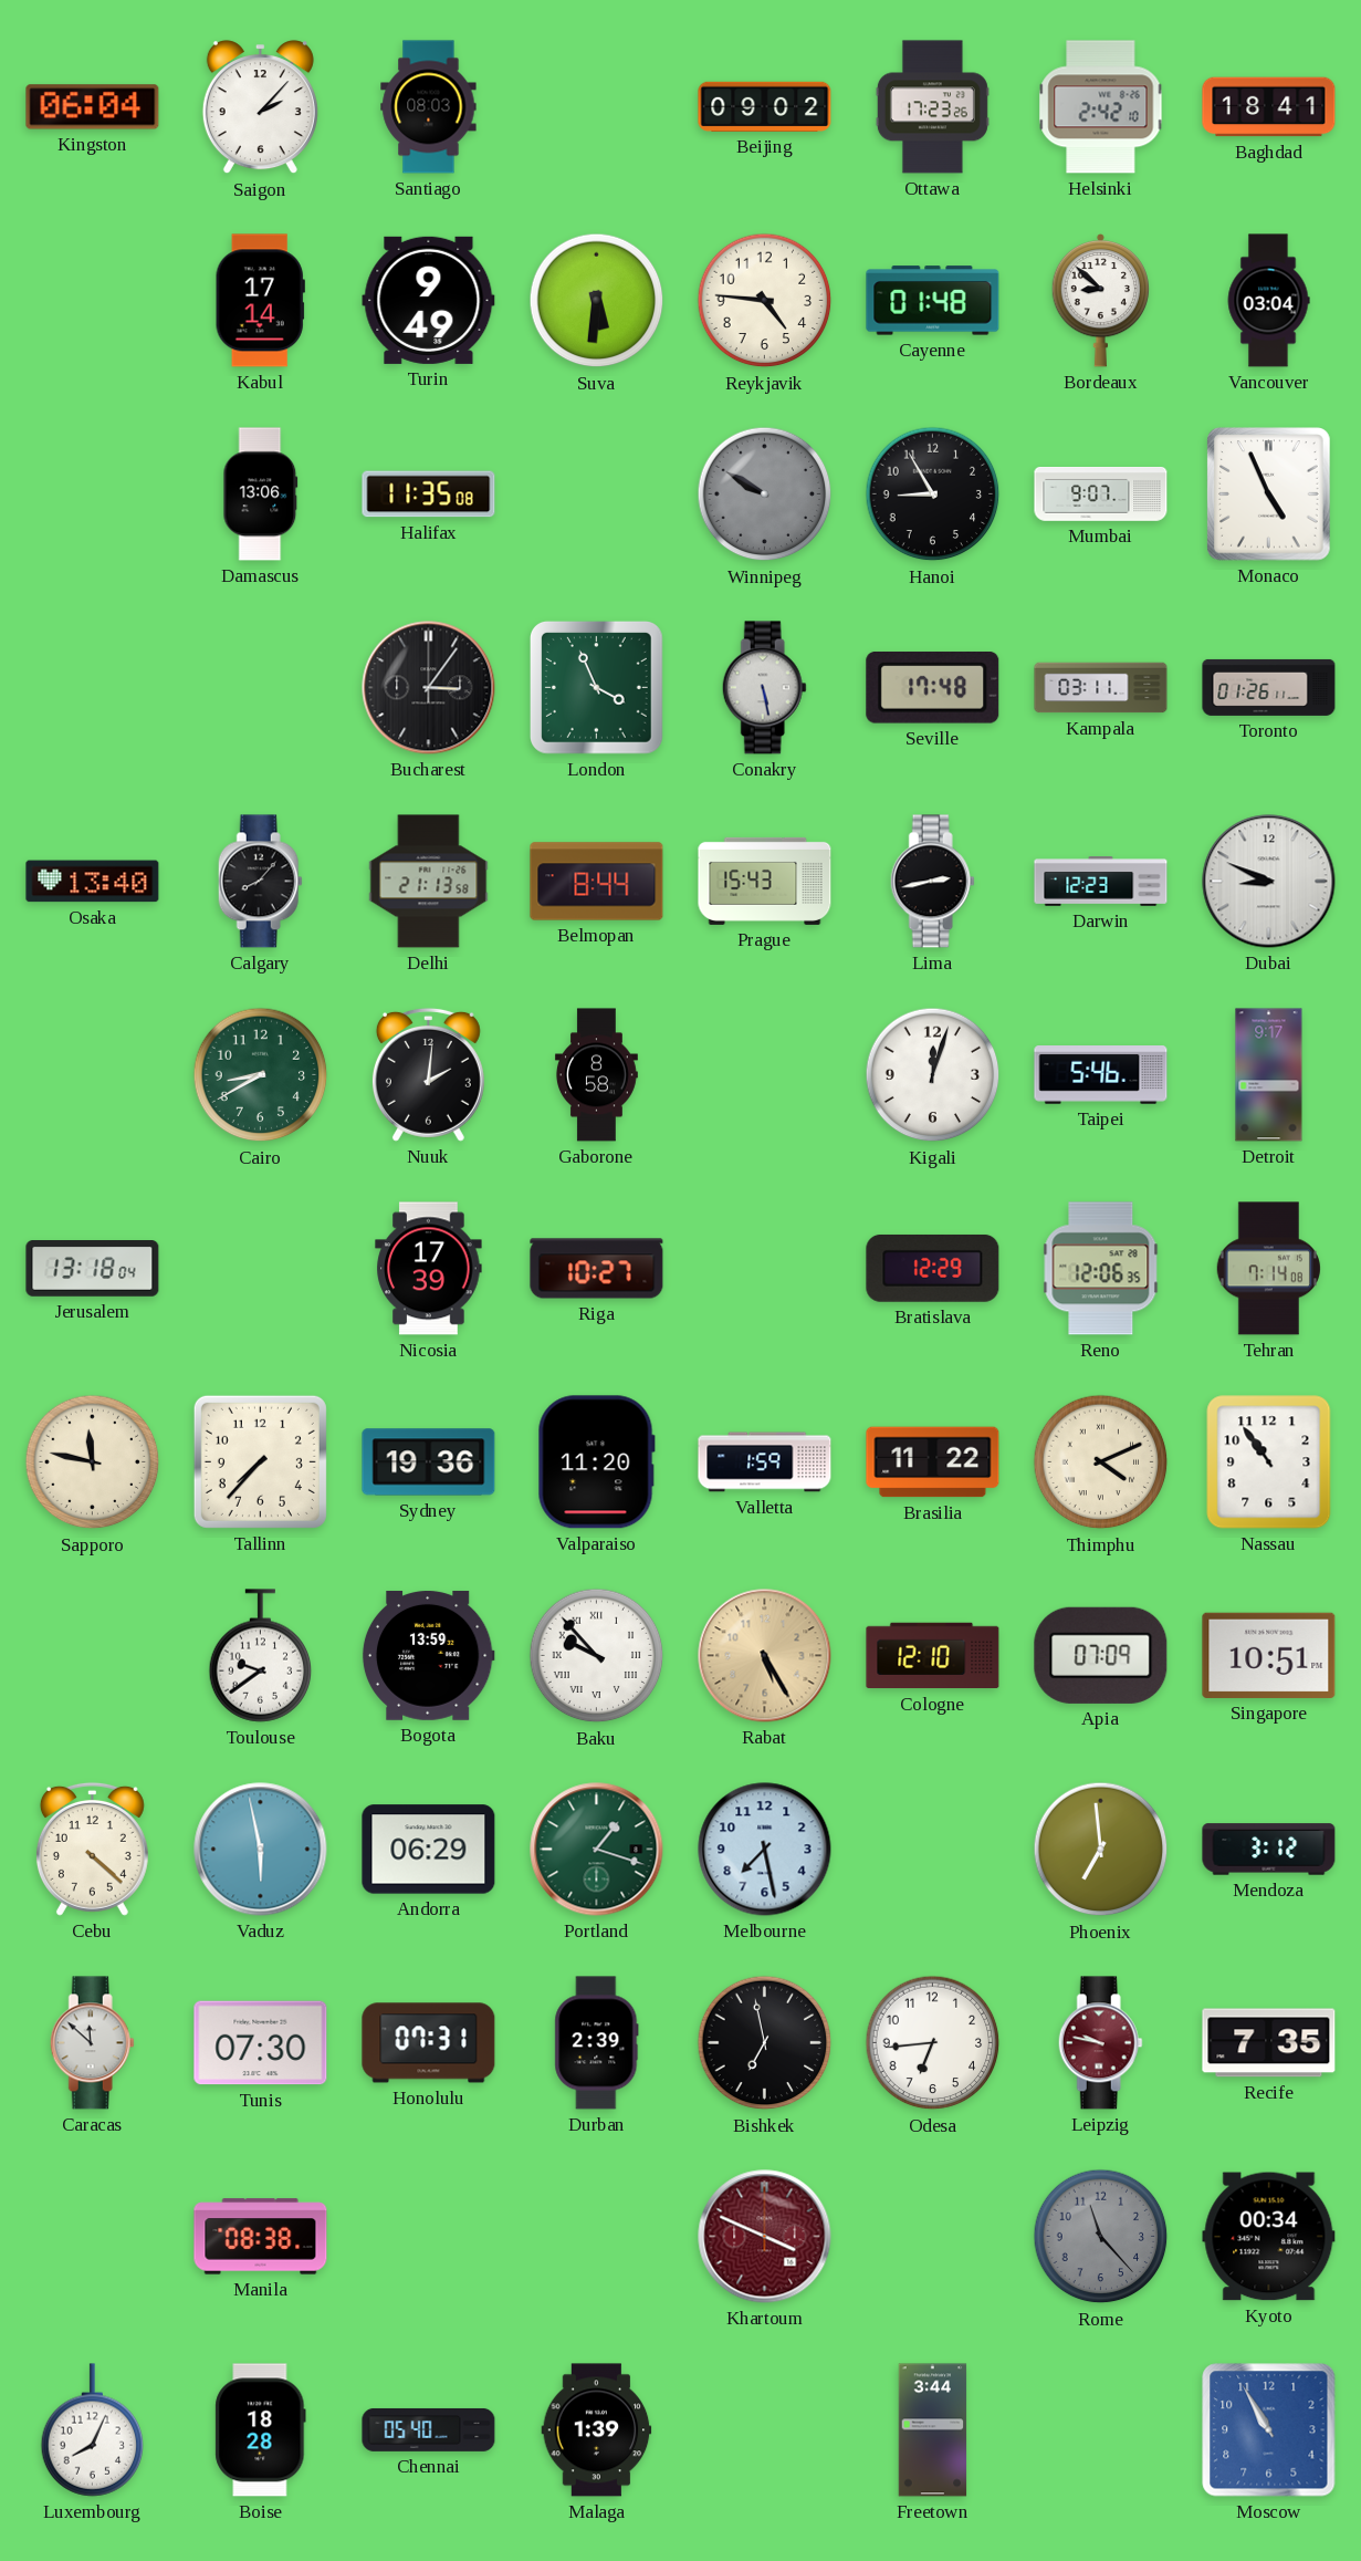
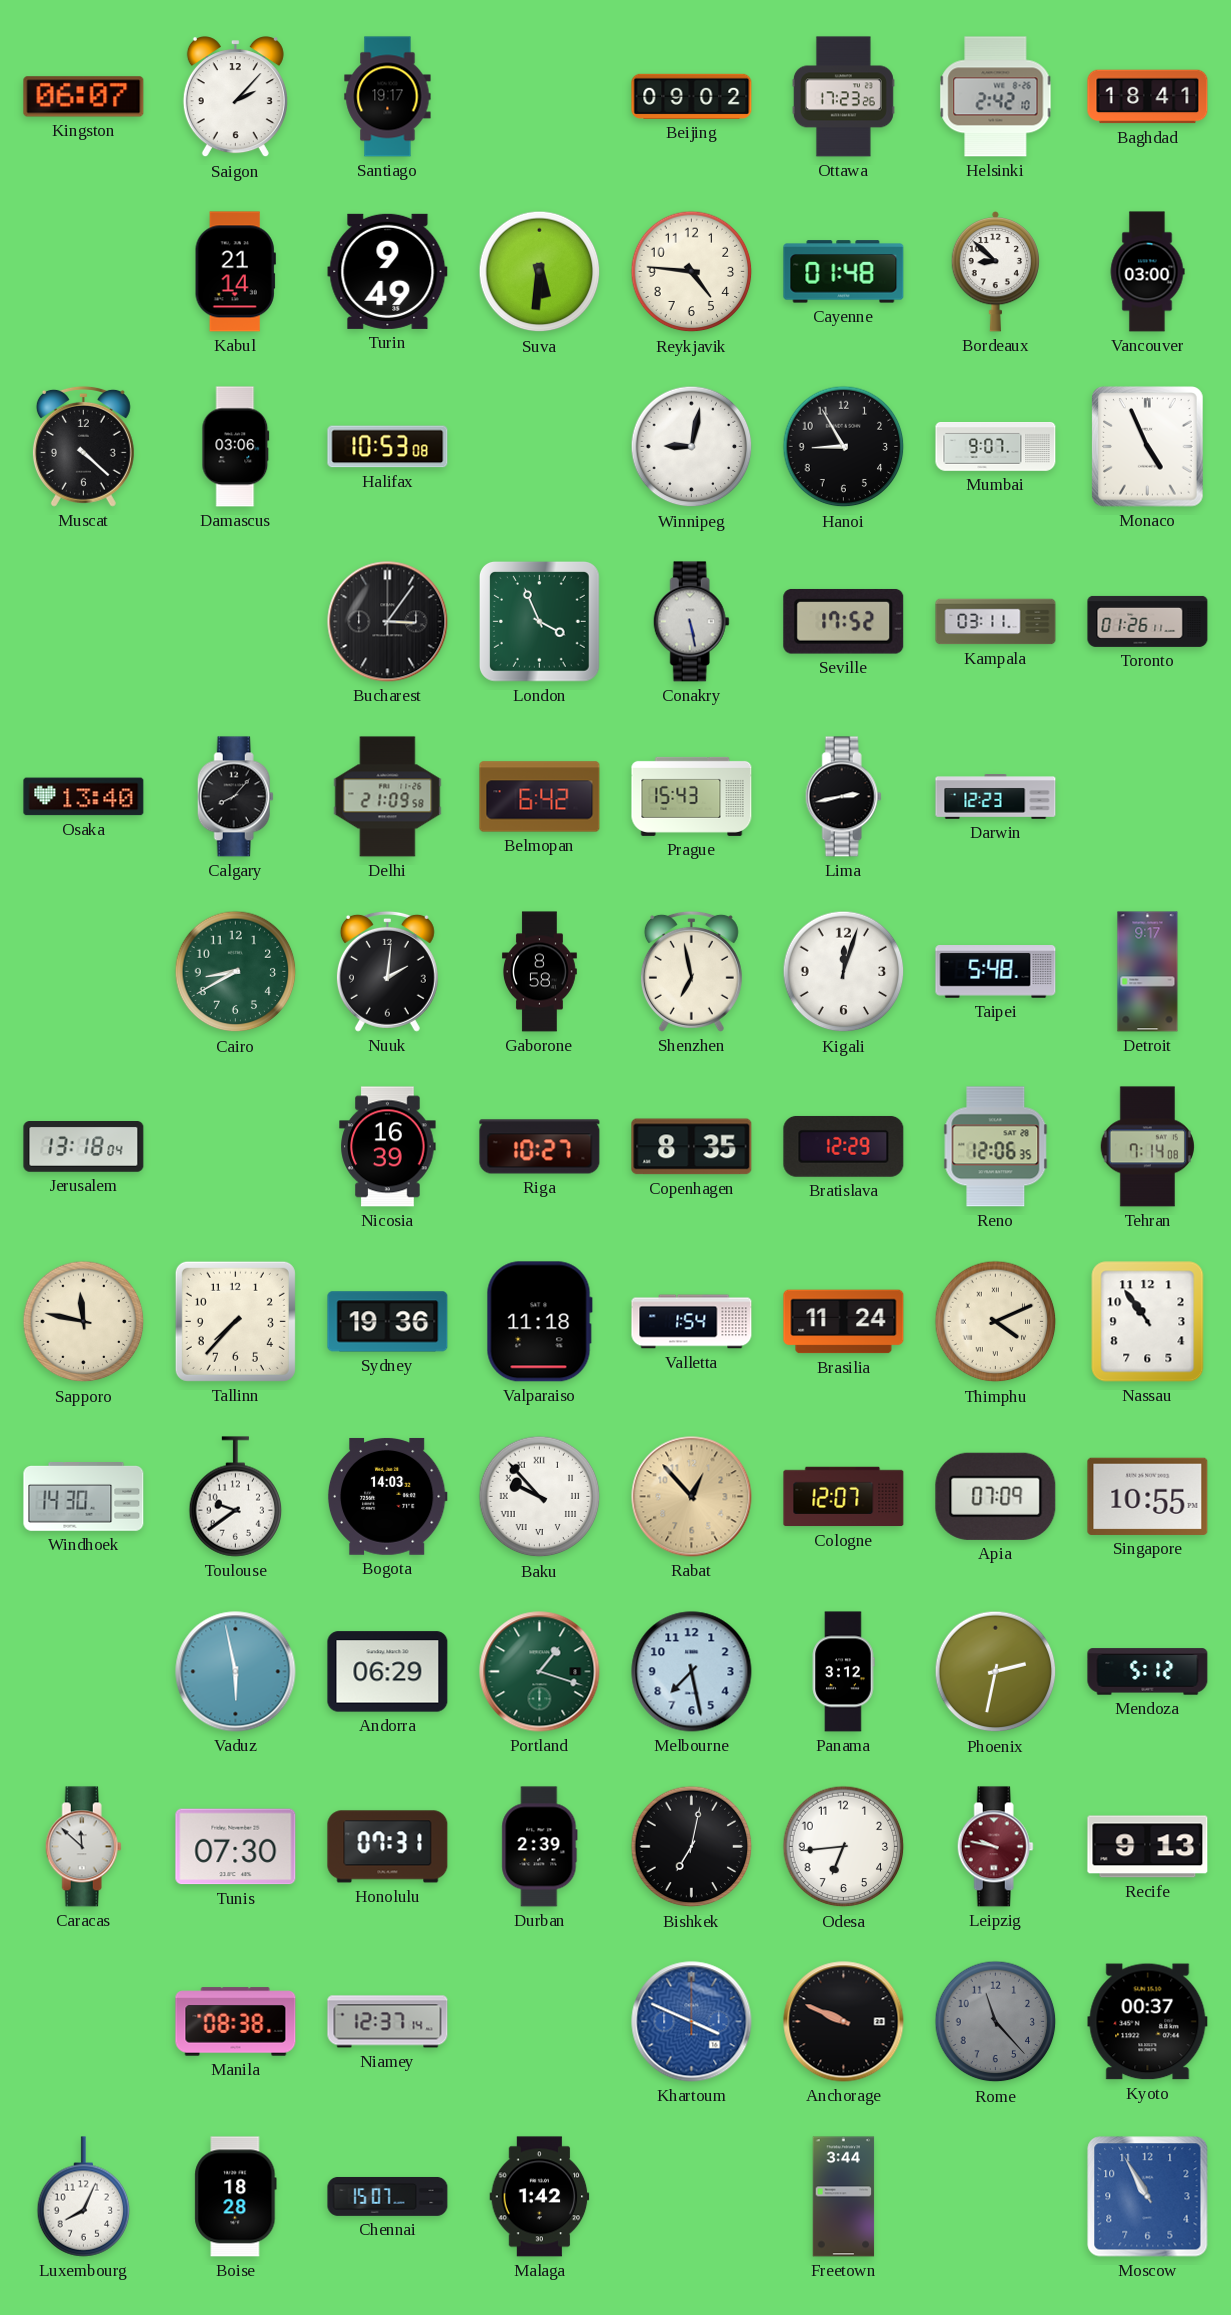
Kingston: 06:04 -> 06:07 (84, 97)
Santiago: 08:03 -> 19:17 (388, 97)
Kabul: 17:14 -> 21:14 (235, 272)
Vancouver: 03:04 -> 03:00 (1147, 272)
Muscat: none -> 4:22 (83, 446)
Damascus: 13:06 -> 03:06 (236, 447)
Halifax: 11:35 -> 10:53 (388, 447)
Winnipeg: 9:50 -> 9:02 (692, 447)
Winnipeg dial: grey -> white (692, 447)
Seville: 17:48 -> 17:52 (844, 621)
Delhi: 21:13 -> 21:09 (388, 797)
Belmopan: 8:44 -> 6:42 (540, 797)
Dubai: 8:49 -> none (1269, 882)
Shenzhen: none -> 6:58 (691, 971)
Taipei: 5:46 -> 5:48 (996, 972)
Nicosia: 17:39 -> 16:39 (388, 1147)
Copenhagen: none -> 8:35 (692, 1147)
Valparaiso: 11:20 -> 11:18 (539, 1322)
Valletta: 1:59 -> 1:54 (692, 1322)
Brasilia: 11:22 -> 11:24 (844, 1322)
Windhoek: none -> 14:30 (84, 1497)
Bogota: 13:59 -> 14:03 (387, 1496)
Rabat: 5:25 -> 12:53 (692, 1497)
Cologne: 12:10 -> 12:07 (844, 1497)
Singapore: 10:51 -> 10:55 (1148, 1496)
Cebu: 4:22 -> none (92, 1849)
Panama: none -> 3:12 (843, 1672)
Phoenix: 6:59 -> 2:32 (996, 1672)
Mendoza: 3:12 -> 5:12 (1148, 1672)
Bishkek: 6:58 -> 7:02 (692, 1847)
Recife: 7:35 -> 9:13 (1148, 1847)
Niamey: none -> 12:37 (388, 2022)
Khartoum dial: burgundy -> blue (692, 2022)
Anchorage: none -> 9:49 (844, 2022)
Kyoto: 00:34 -> 00:37 (1148, 2022)
Chennai: 05:40 -> 15:07 (388, 2196)
Malaga: 1:39 -> 1:42 (540, 2197)
